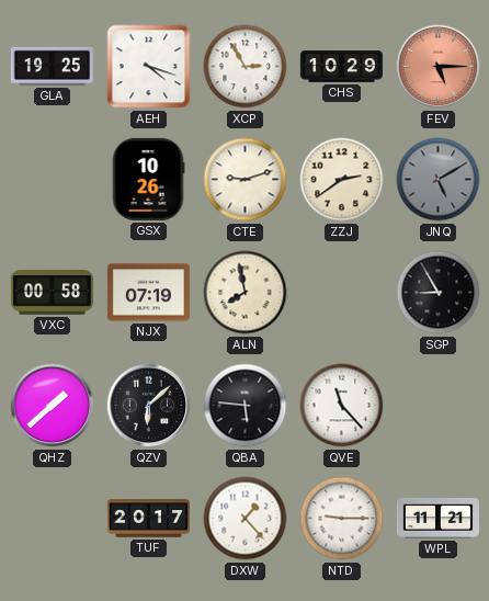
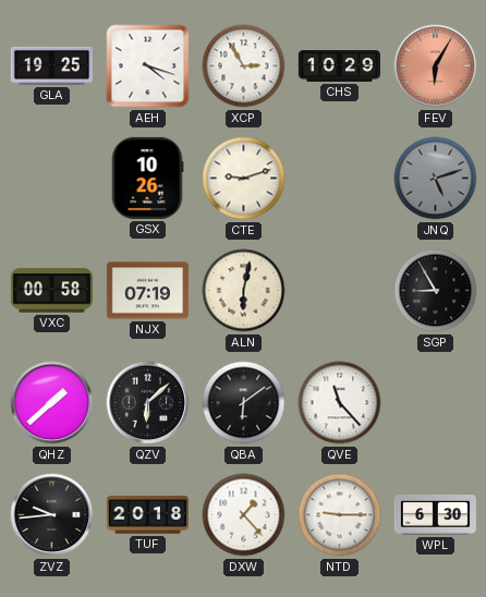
FEV: 5:15 -> 6:05 (436, 66)
ZZJ: 2:39 -> none (342, 180)
JNQ: 5:10 -> 5:12 (436, 179)
ALN: 7:58 -> 6:02 (244, 291)
QBA: 5:46 -> 6:09 (244, 403)
ZVZ: none -> 9:44 (52, 515)
TUF: 20:17 -> 20:18 (147, 515)
WPL: 11:21 -> 6:30 (435, 515)
